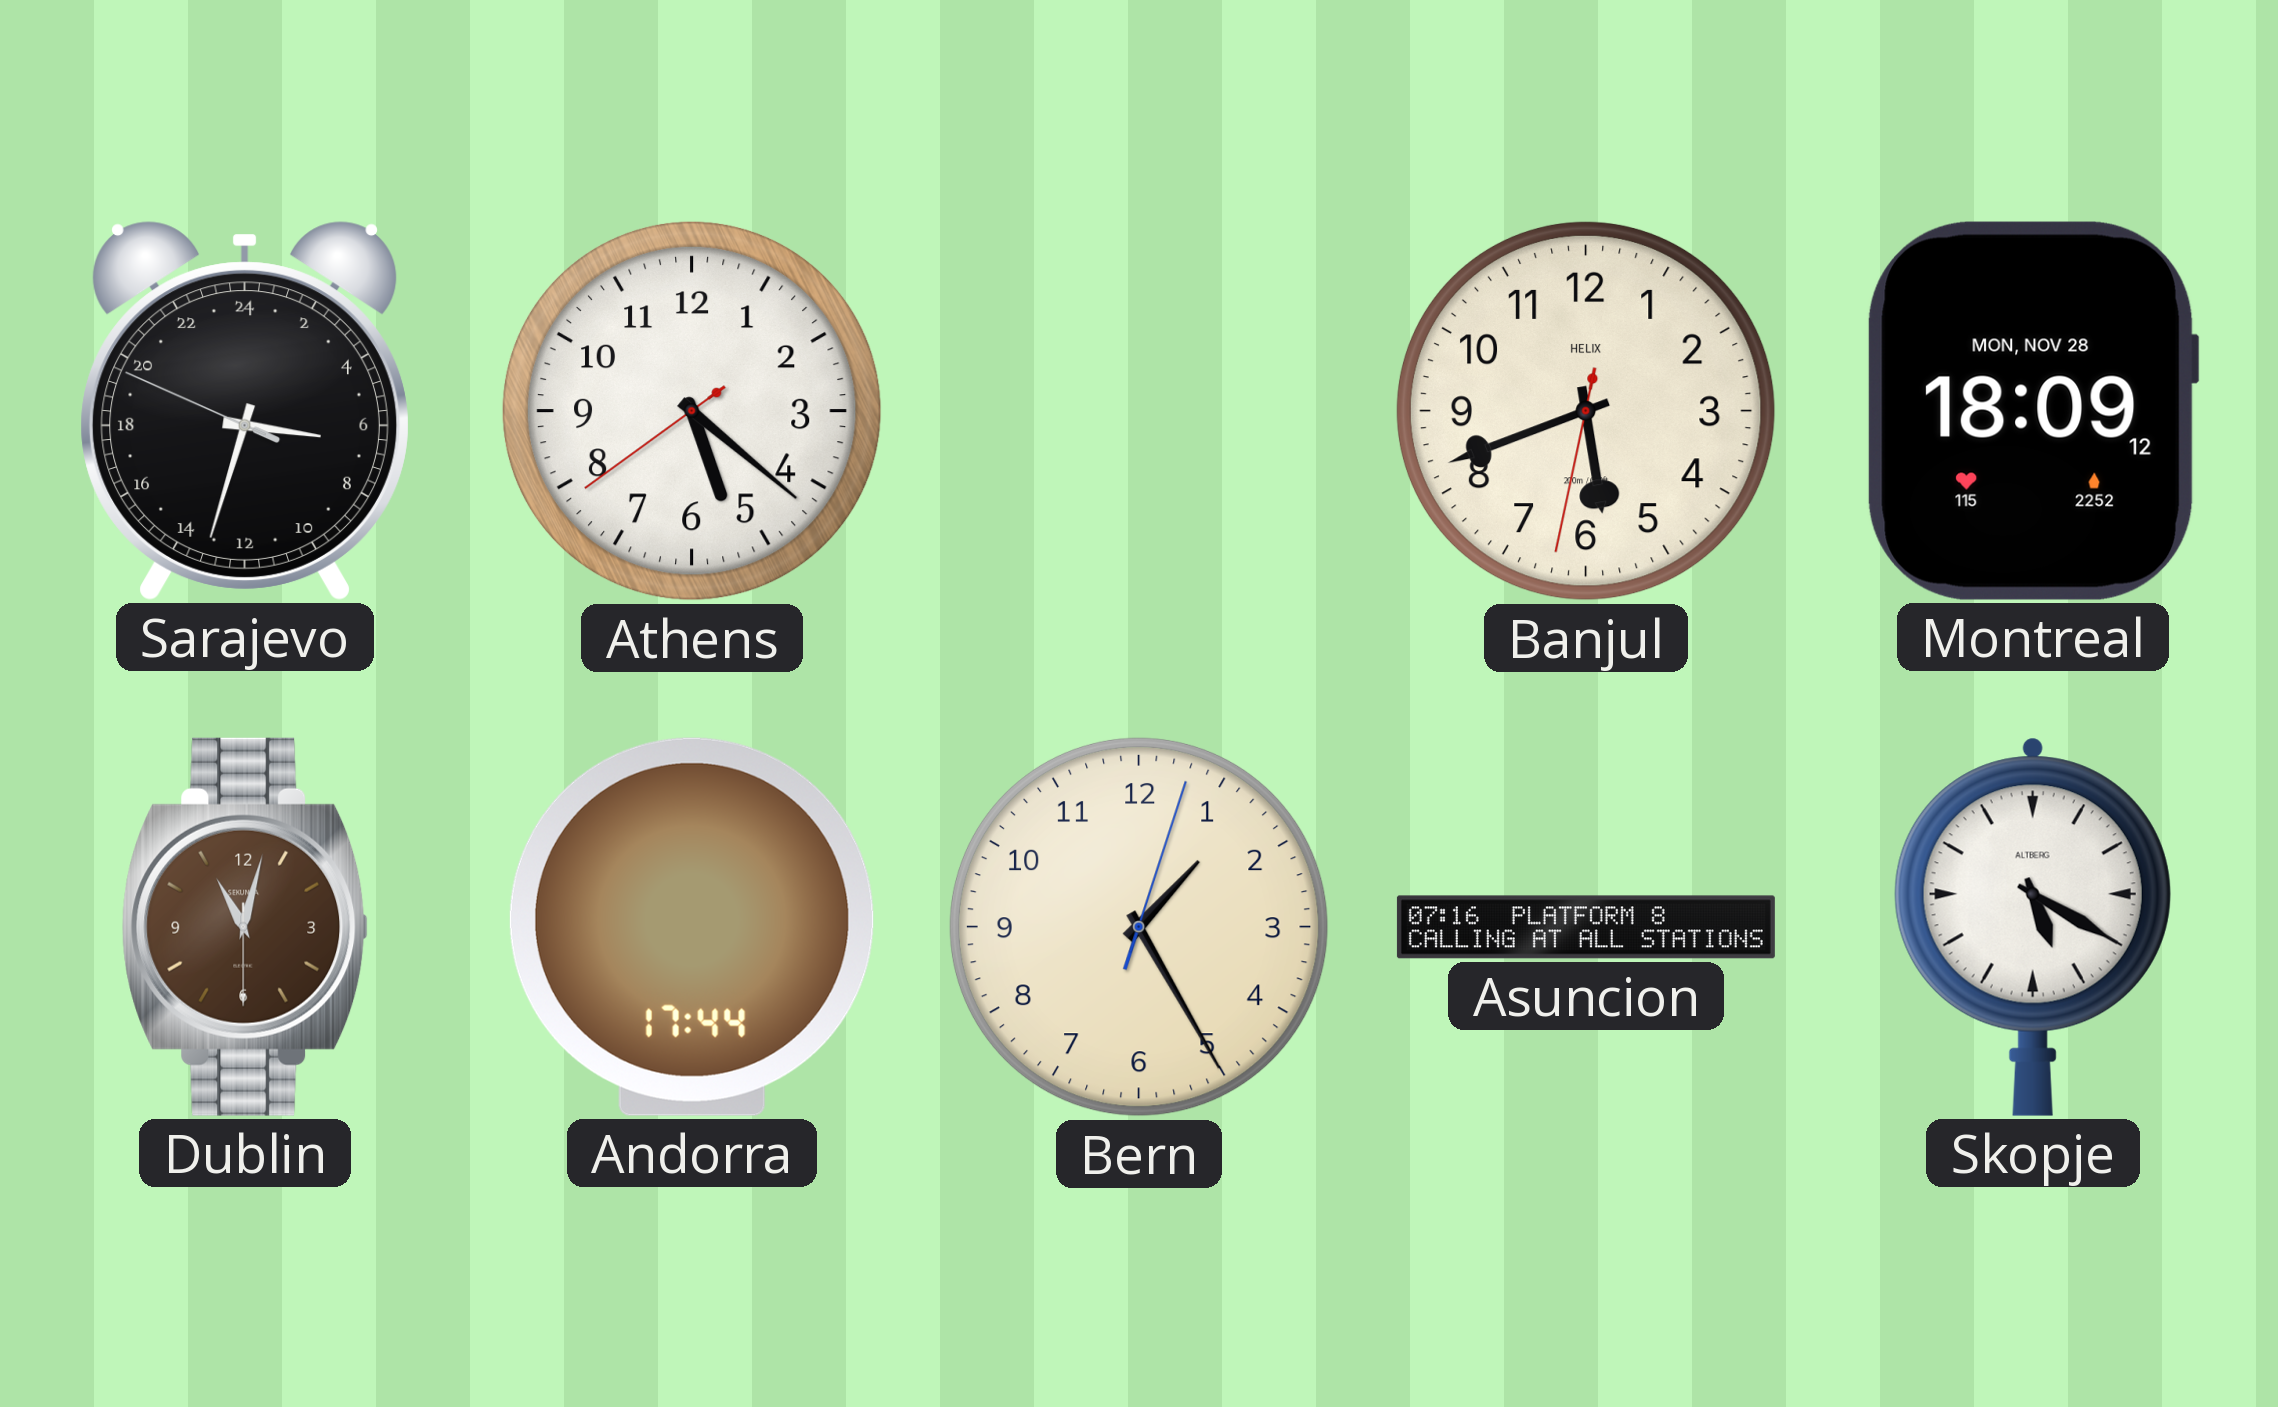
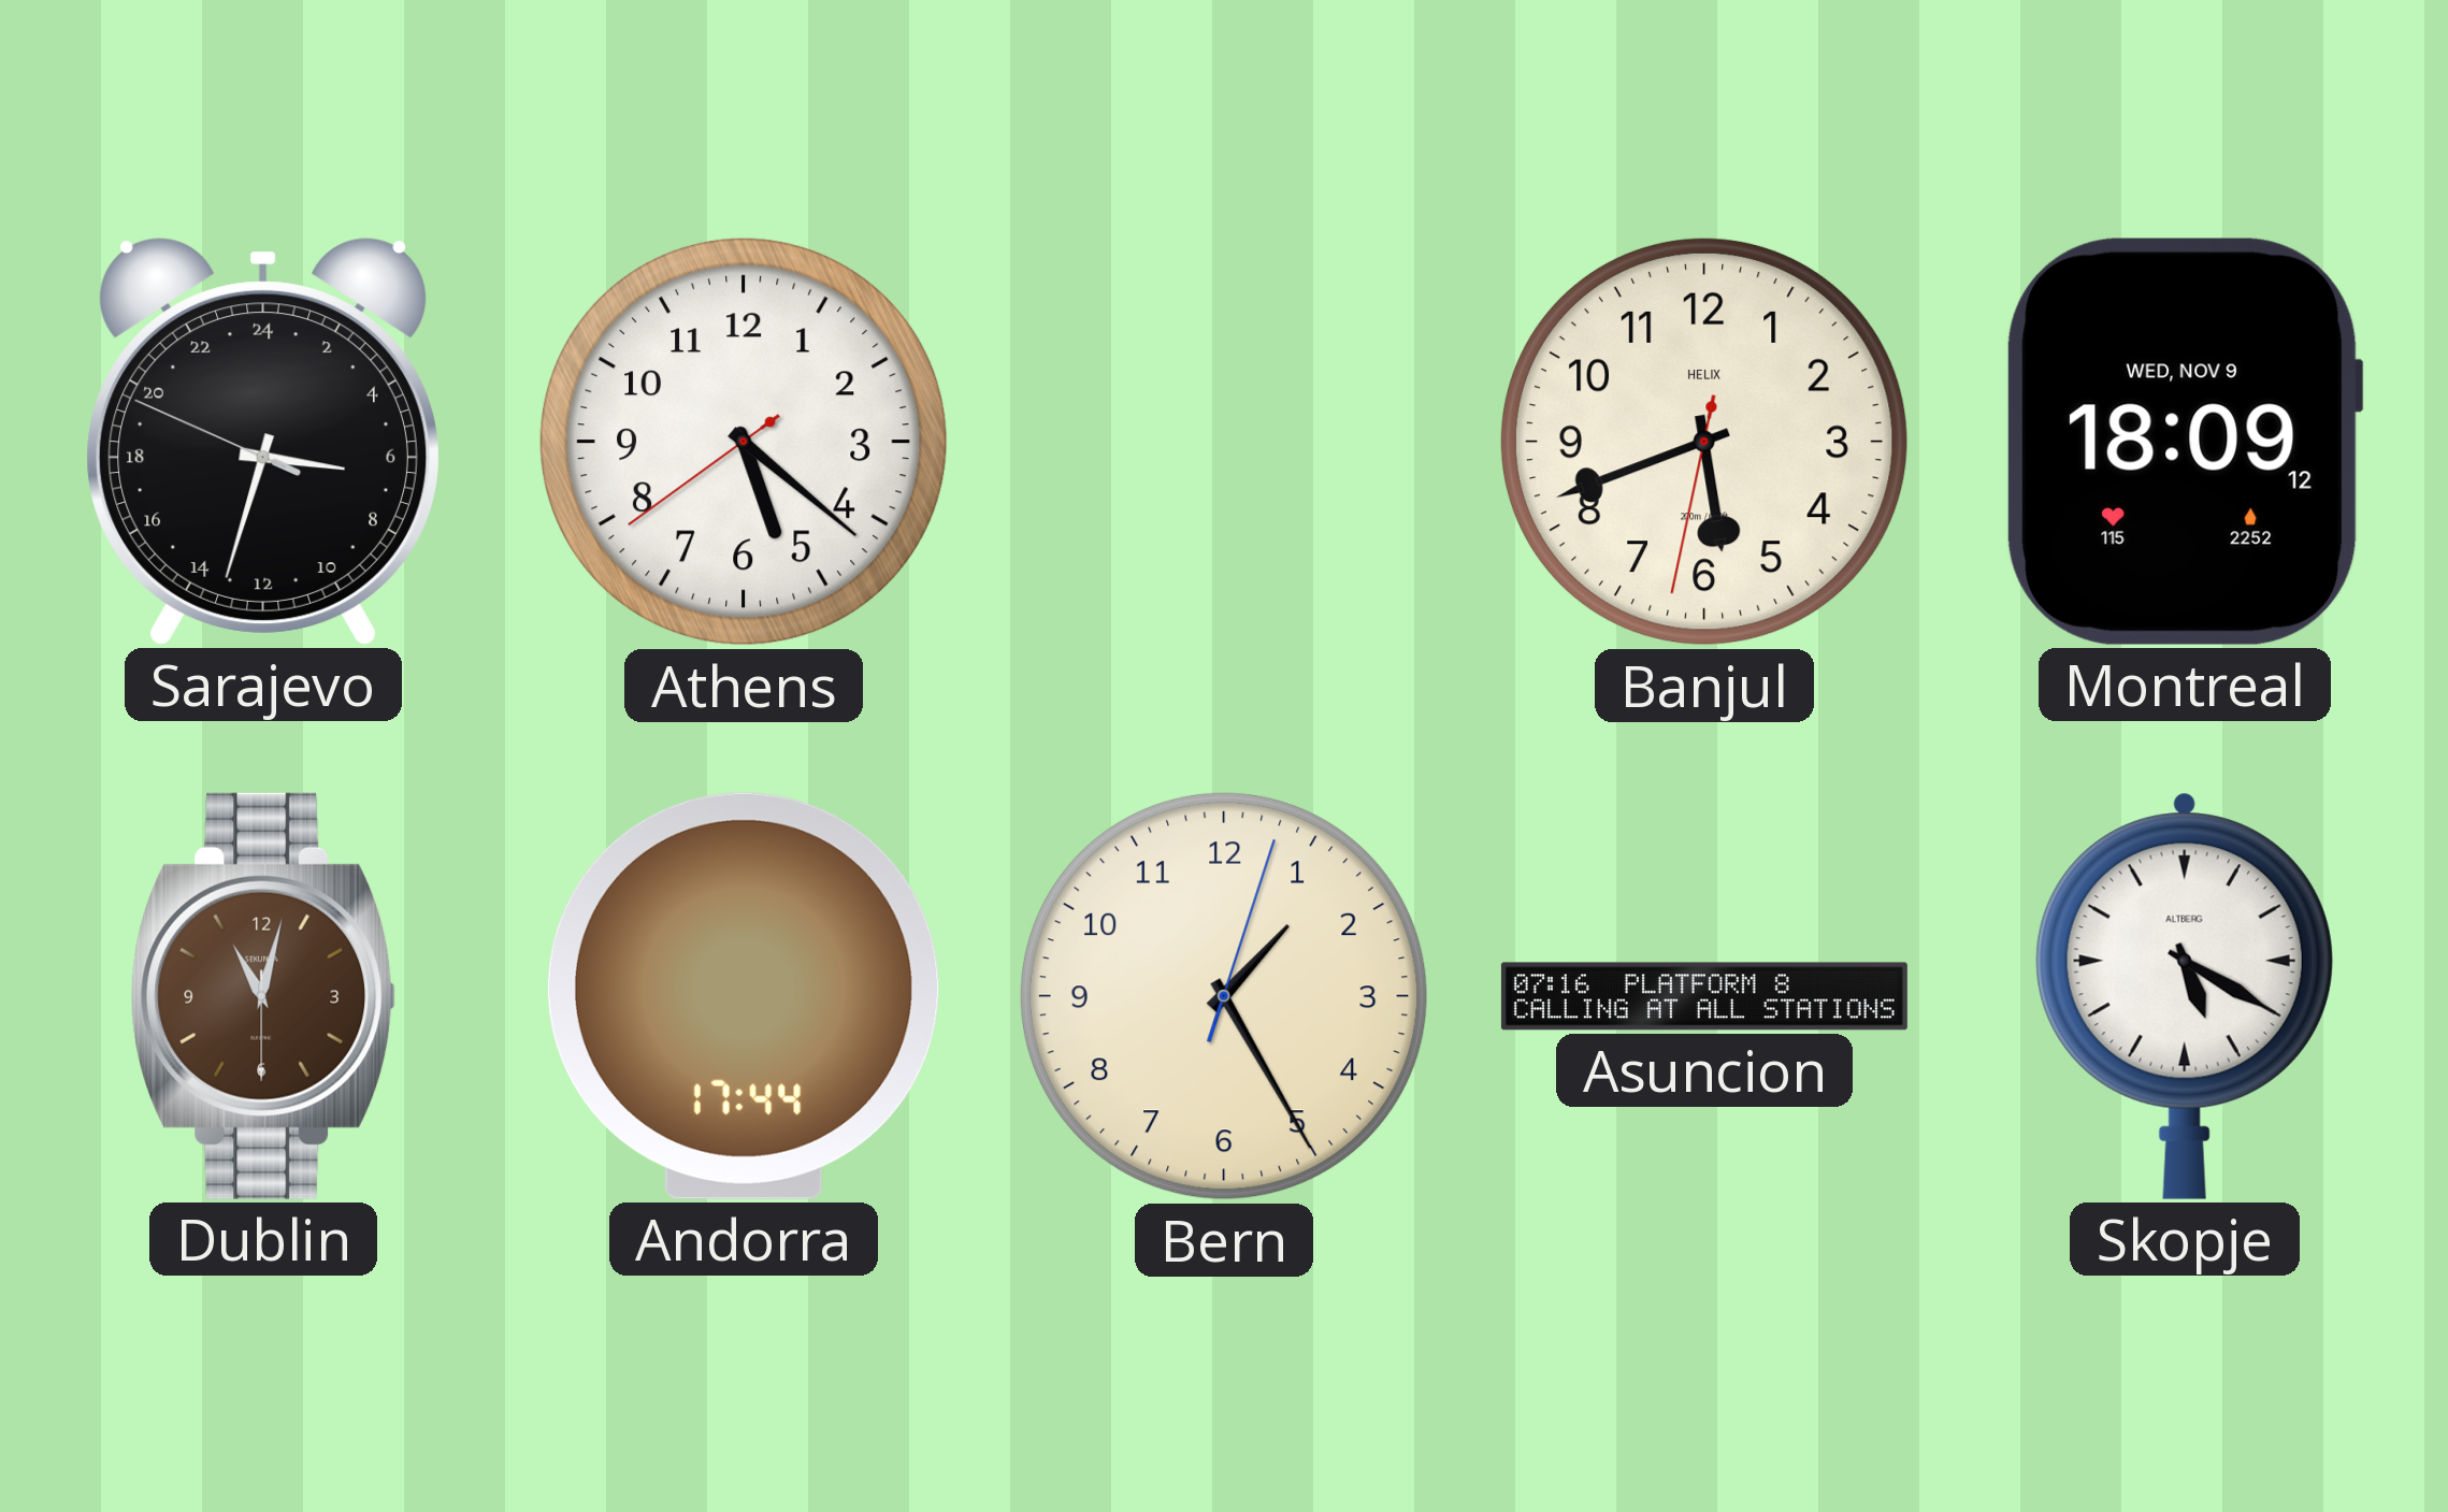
Montreal date: MON, NOV 28 -> WED, NOV 9 (2185, 442)
